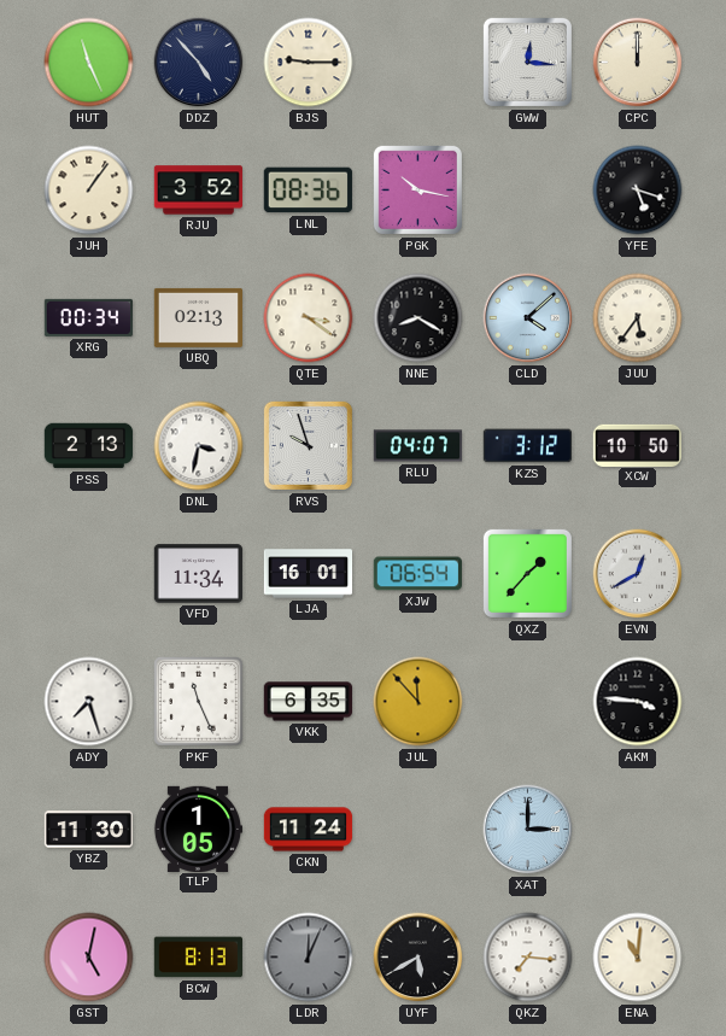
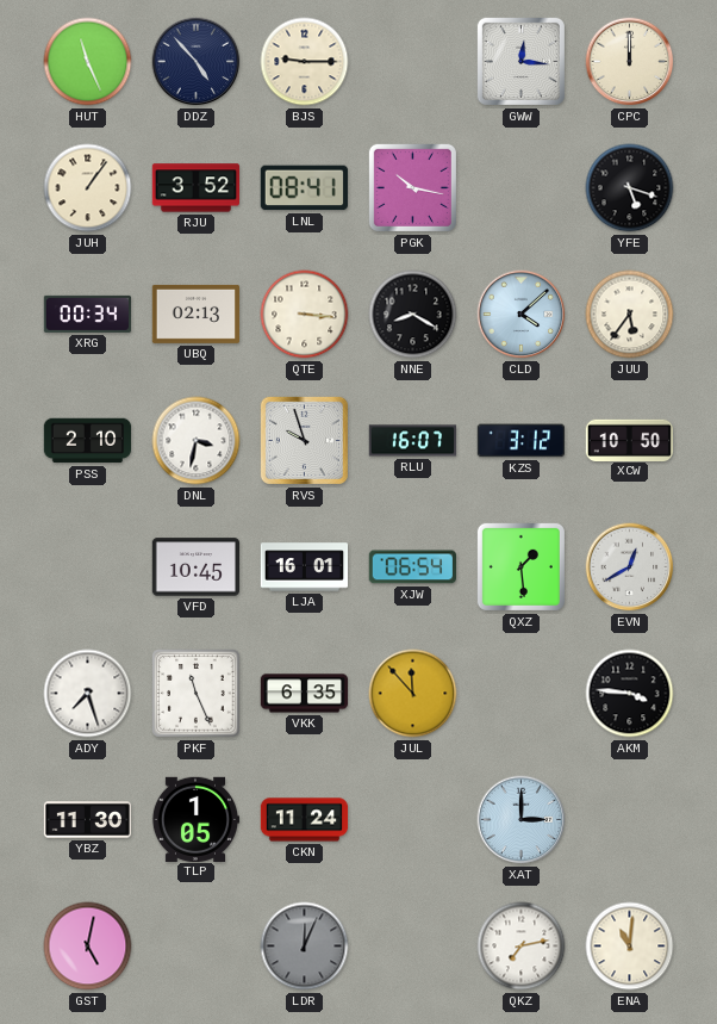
LNL: 08:36 -> 08:41 (304, 188)
QTE: 3:21 -> 3:16 (305, 315)
PSS: 2:13 -> 2:10 (88, 441)
RLU: 04:07 -> 16:07 (413, 441)
VFD: 11:34 -> 10:45 (197, 567)
QXZ: 1:37 -> 1:29 (520, 566)
BCW: 8:13 -> none (198, 958)
UYF: 5:40 -> none (418, 958)
QKZ: 7:16 -> 7:13 (522, 947)
